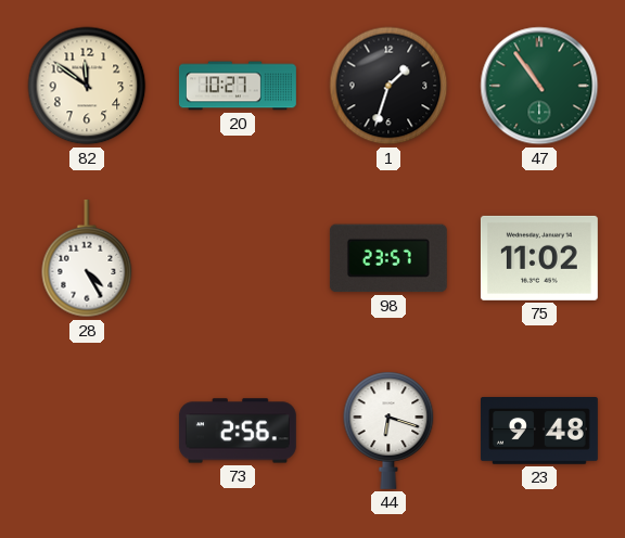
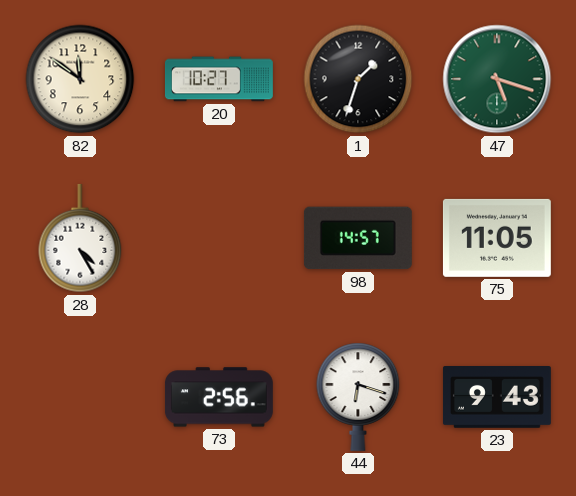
47: 10:54 -> 5:18 (497, 79)
98: 23:57 -> 14:57 (358, 238)
75: 11:02 -> 11:05 (497, 238)
23: 9:48 -> 9:43 (497, 397)
